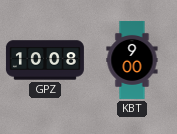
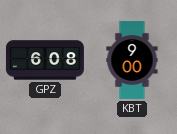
GPZ: 10:08 -> 6:08 (45, 60)
